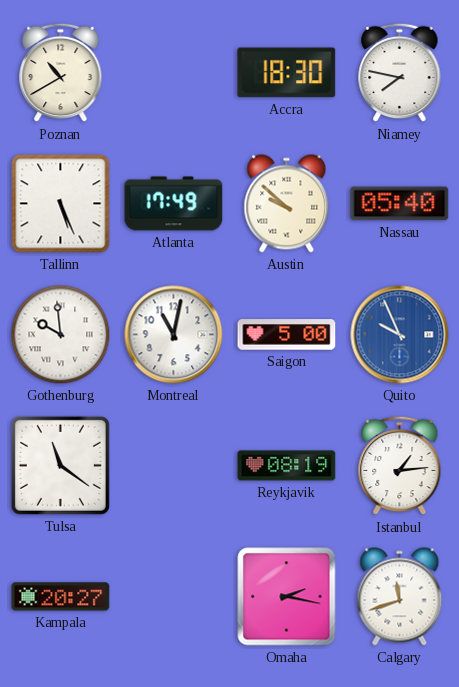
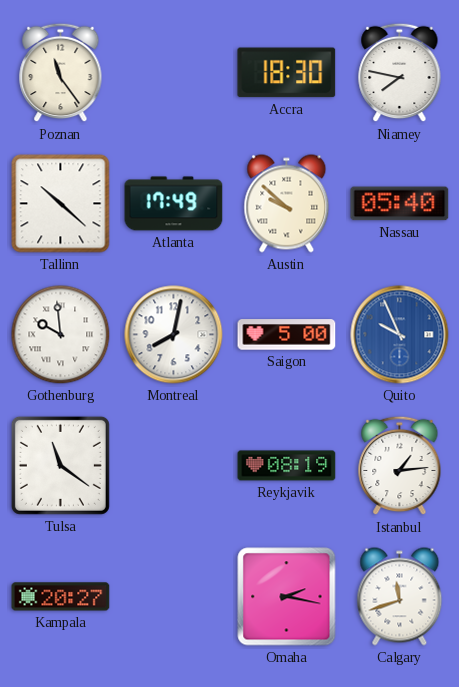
Poznan: 10:40 -> 11:24 (61, 73)
Tallinn: 5:26 -> 10:22 (61, 204)
Montreal: 11:02 -> 8:02 (174, 335)
